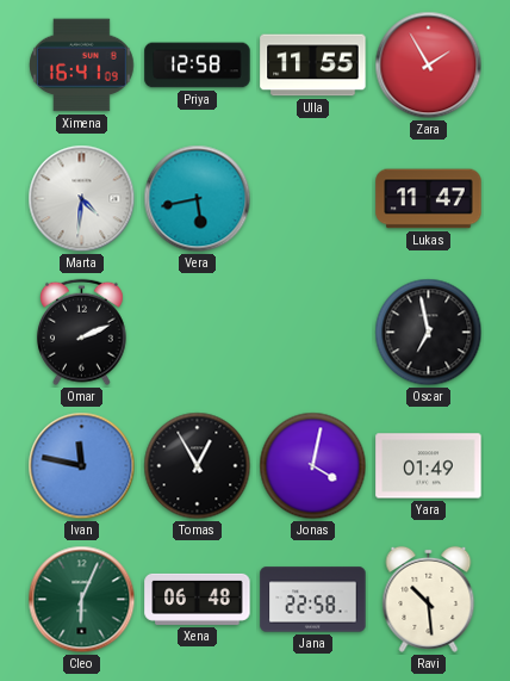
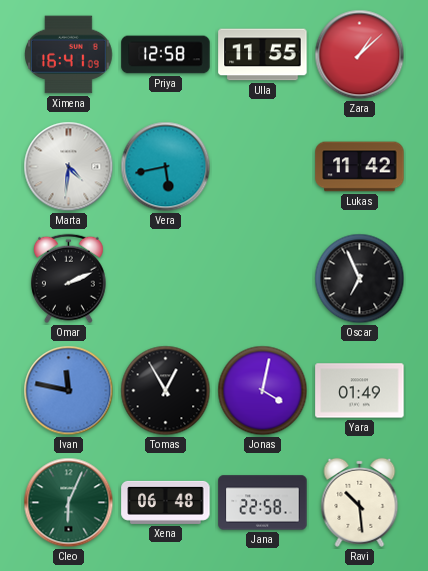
Zara: 1:55 -> 1:08 (360, 55)
Lukas: 11:47 -> 11:42 (360, 167)
Oscar: 6:58 -> 6:56 (360, 279)
